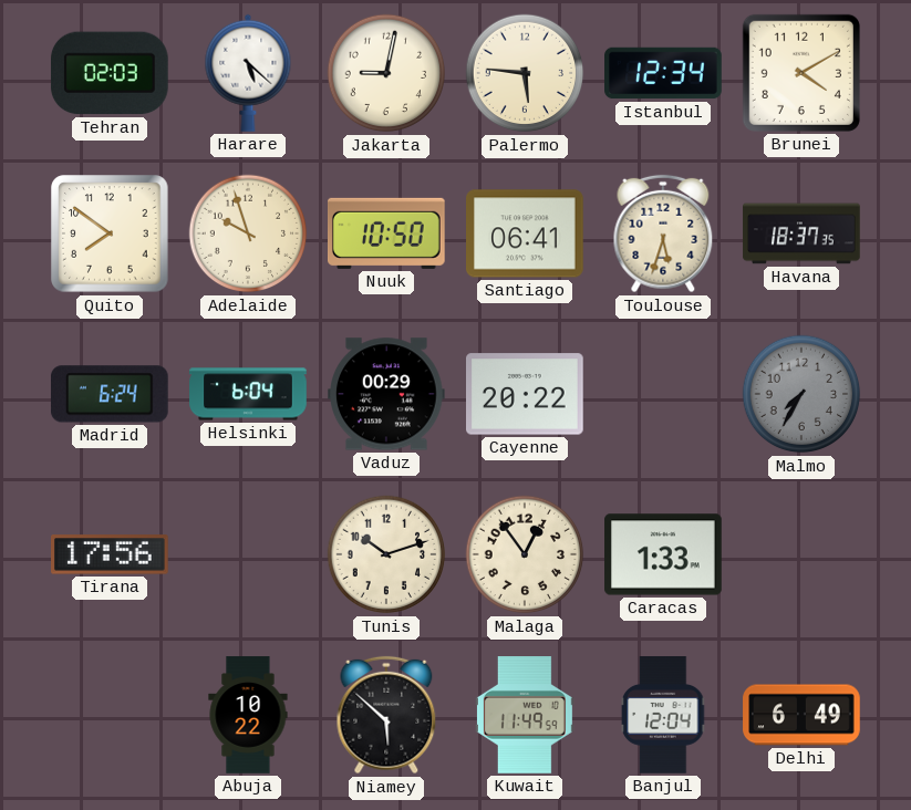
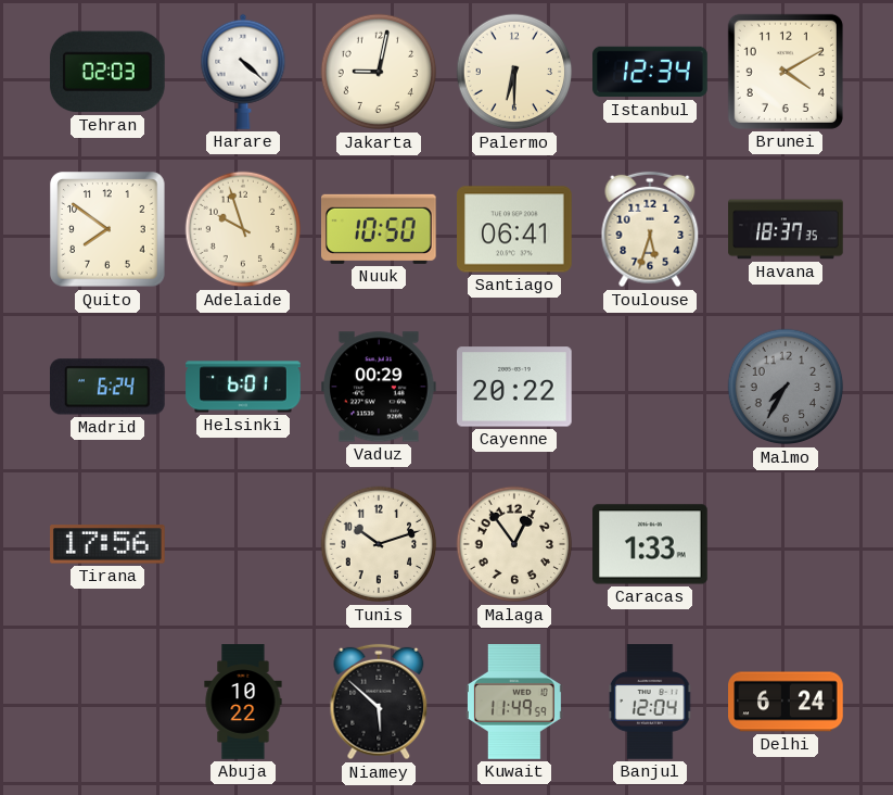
Harare: 5:22 -> 4:22 (243, 72)
Palermo: 5:46 -> 6:30 (514, 72)
Helsinki: 6:04 -> 6:01 (243, 387)
Delhi: 6:49 -> 6:24 (786, 702)
